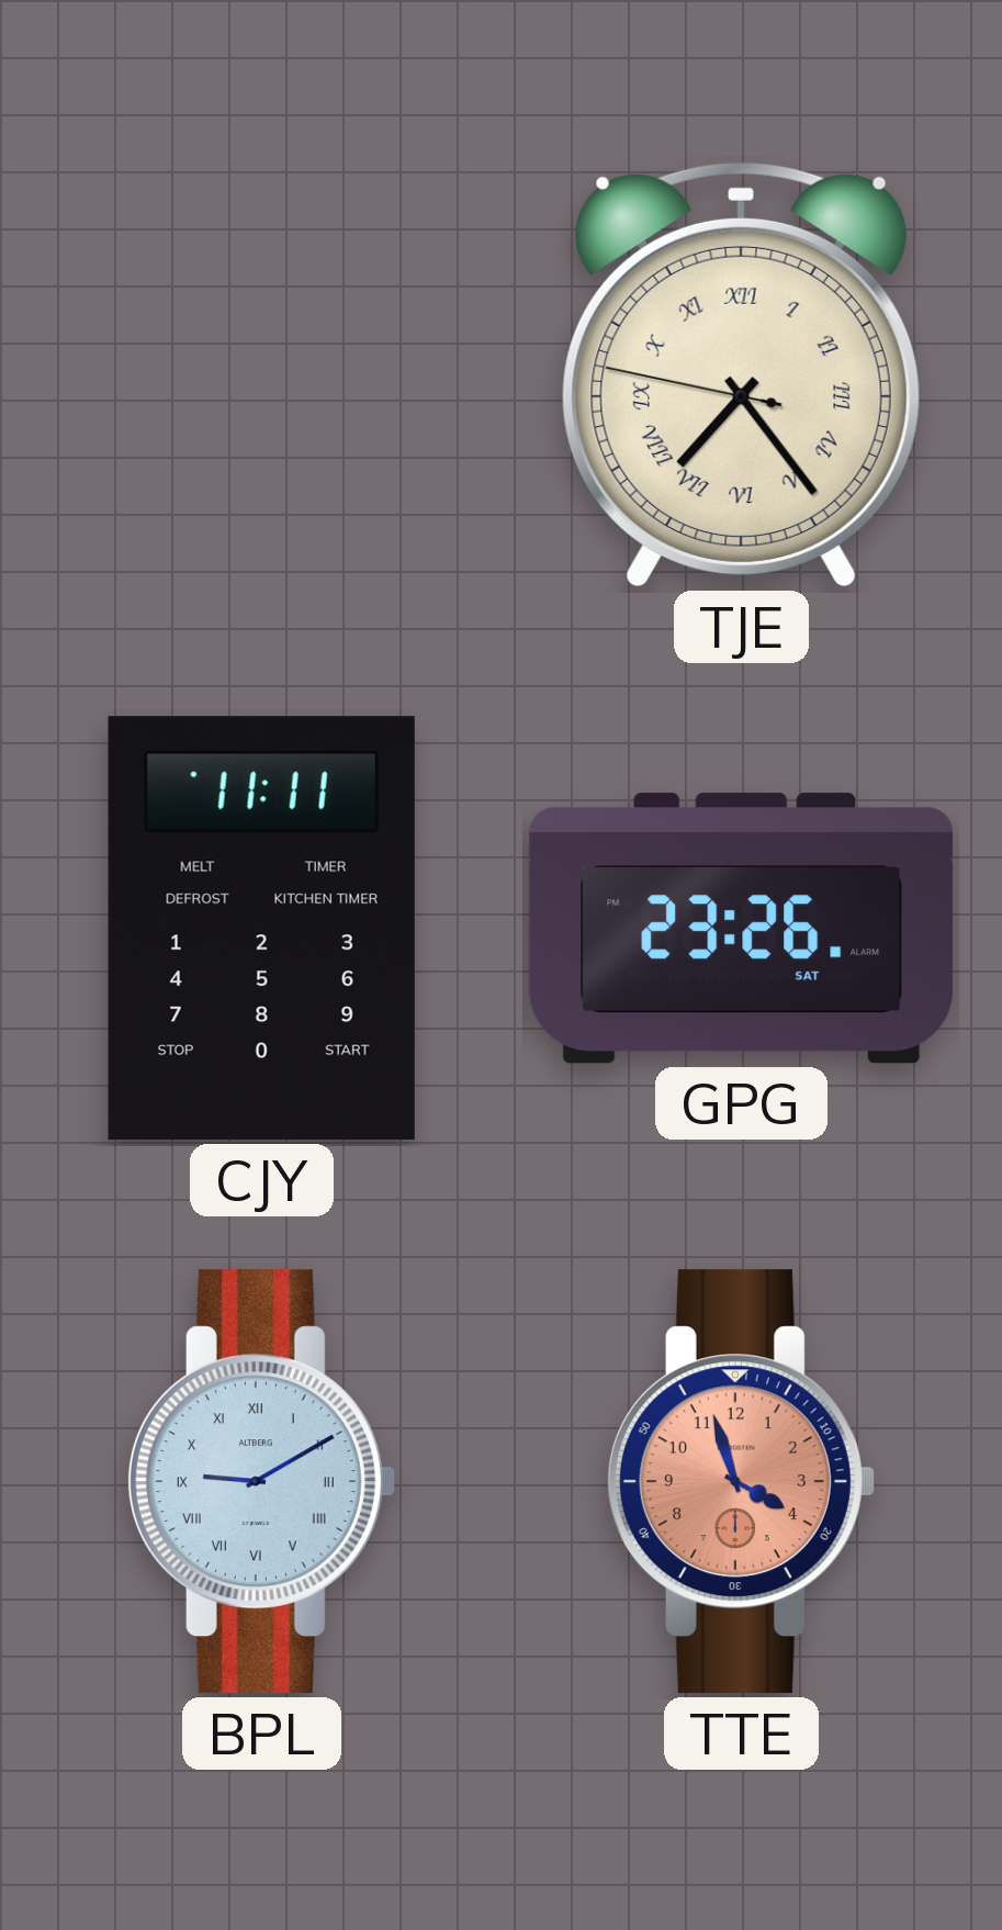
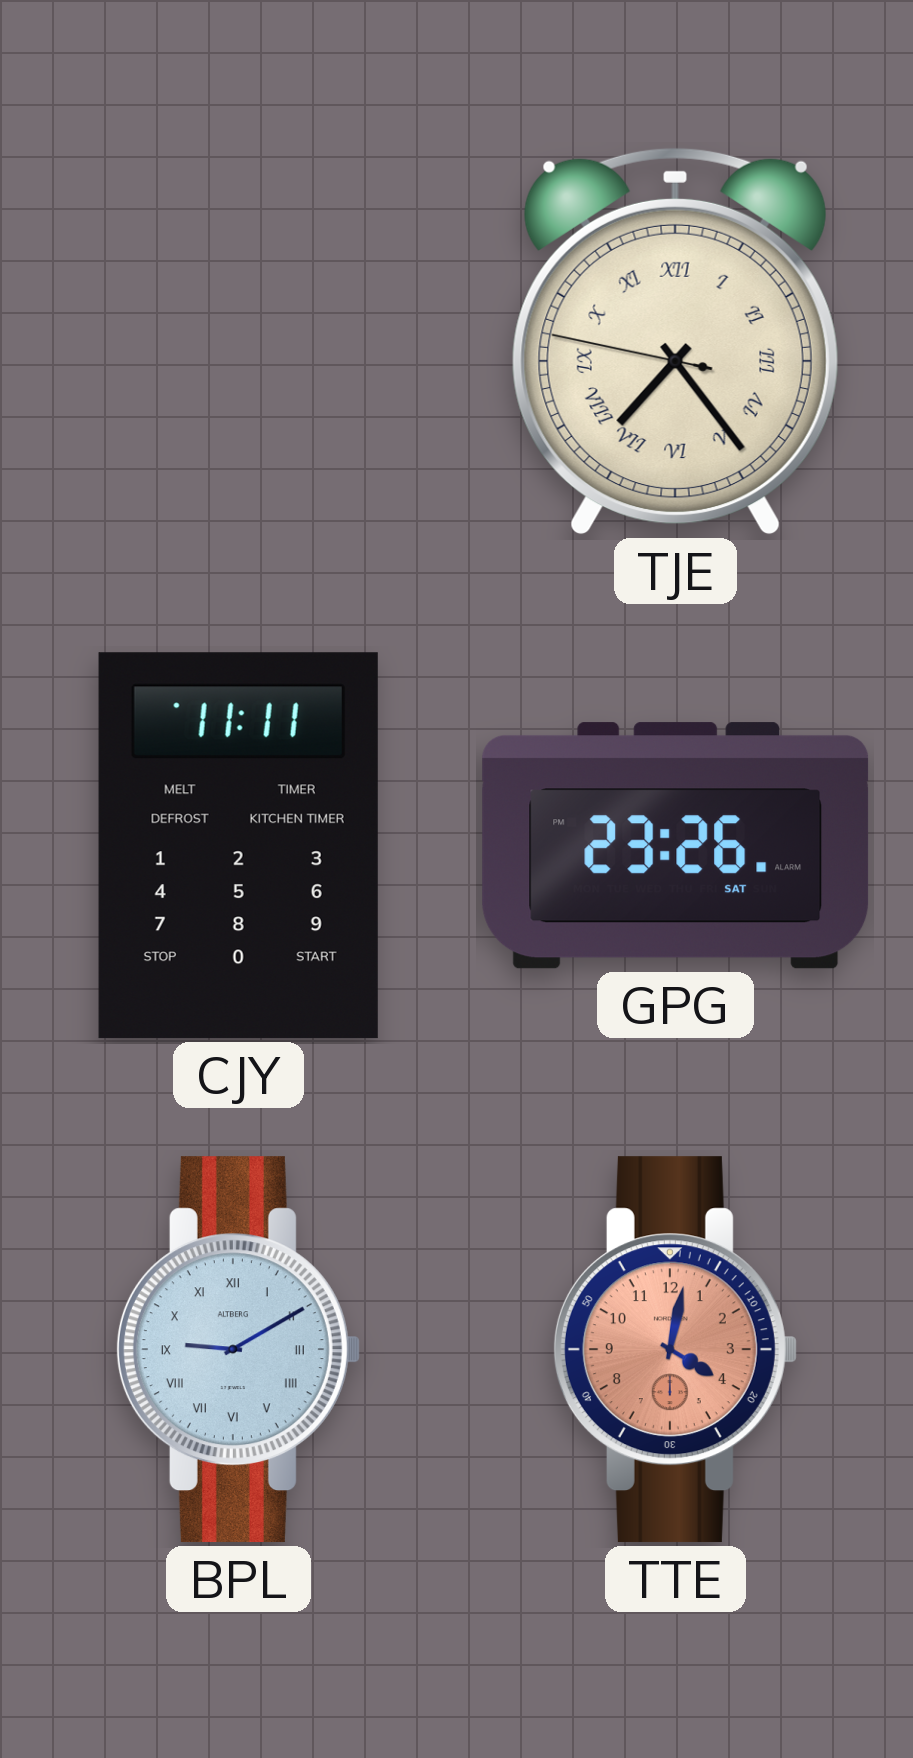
TTE: 3:57 -> 4:02 (675, 1350)
